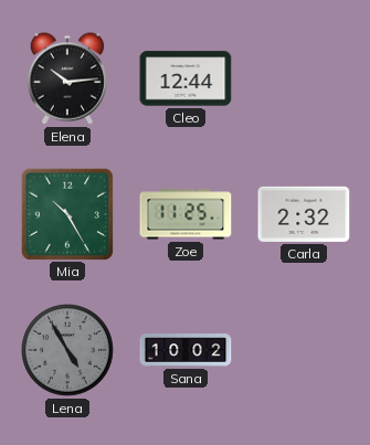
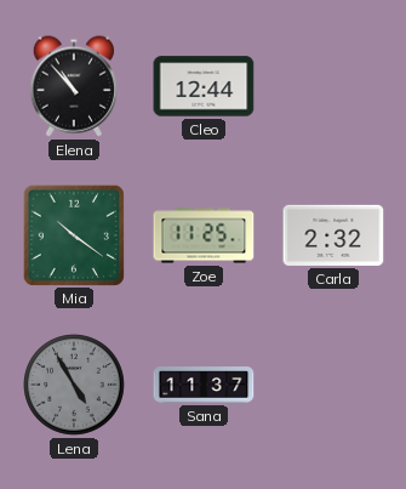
Elena: 10:14 -> 10:53 (73, 86)
Mia: 10:25 -> 10:21 (73, 234)
Sana: 10:02 -> 11:37 (204, 385)
